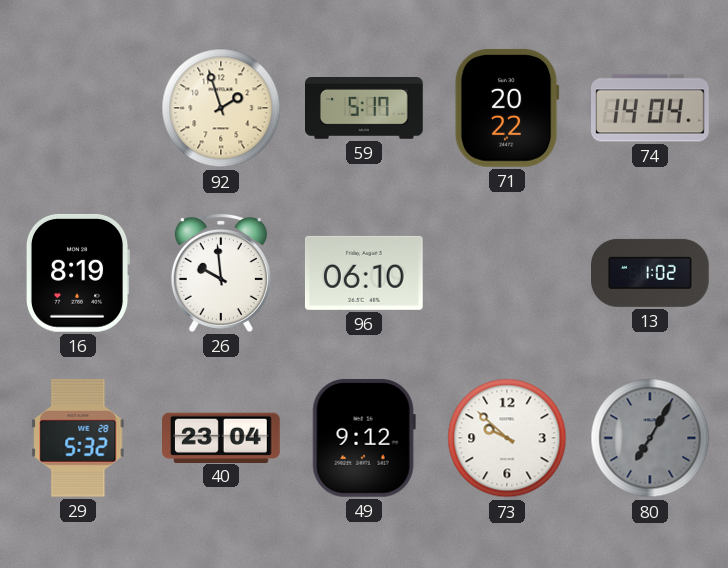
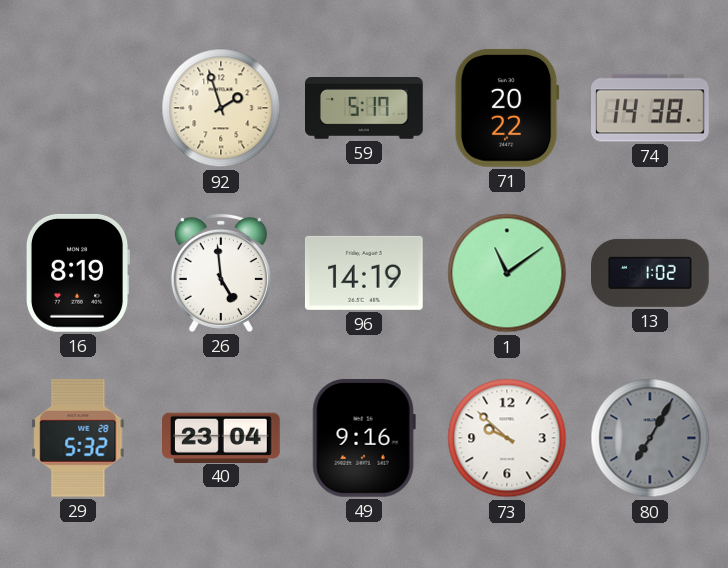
74: 14:04 -> 14:38 (651, 108)
26: 9:59 -> 4:59 (221, 273)
96: 06:10 -> 14:19 (364, 273)
1: none -> 11:09 (507, 273)
49: 9:12 -> 9:16 (364, 438)
